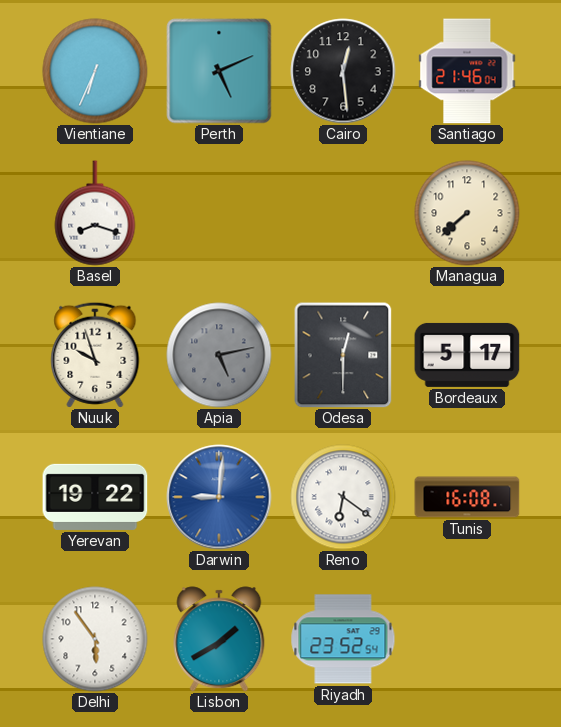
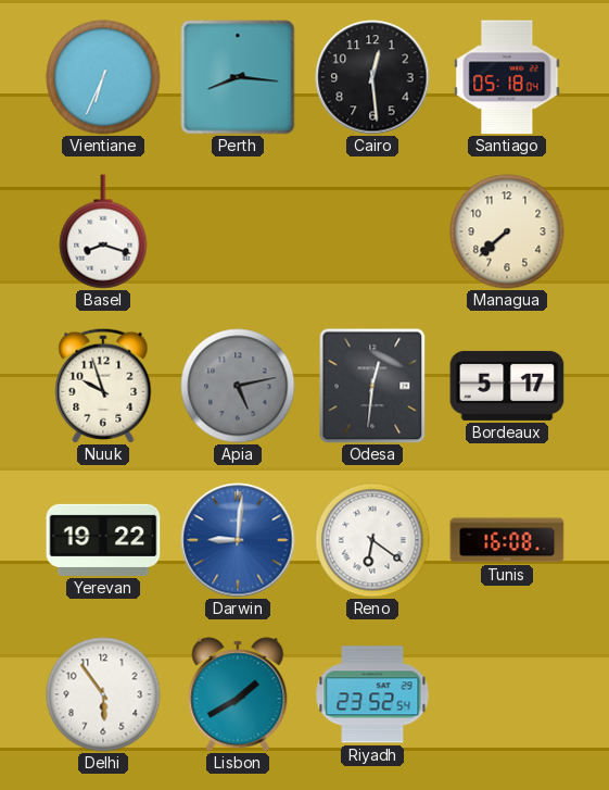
Perth: 5:11 -> 8:16 (238, 77)
Santiago: 21:46 -> 05:18 (507, 77)
Odesa: 12:30 -> 12:31 (372, 386)
